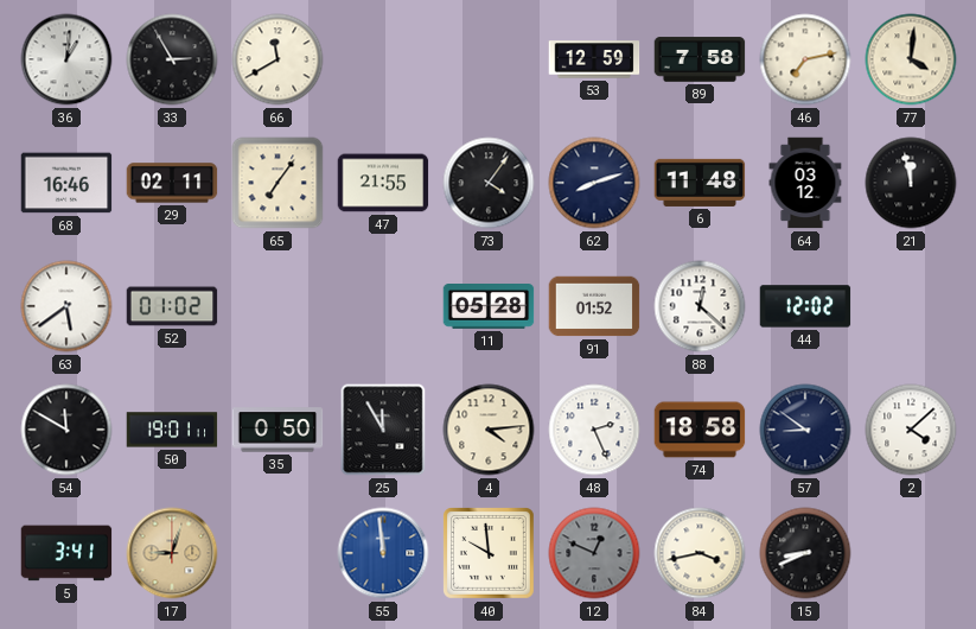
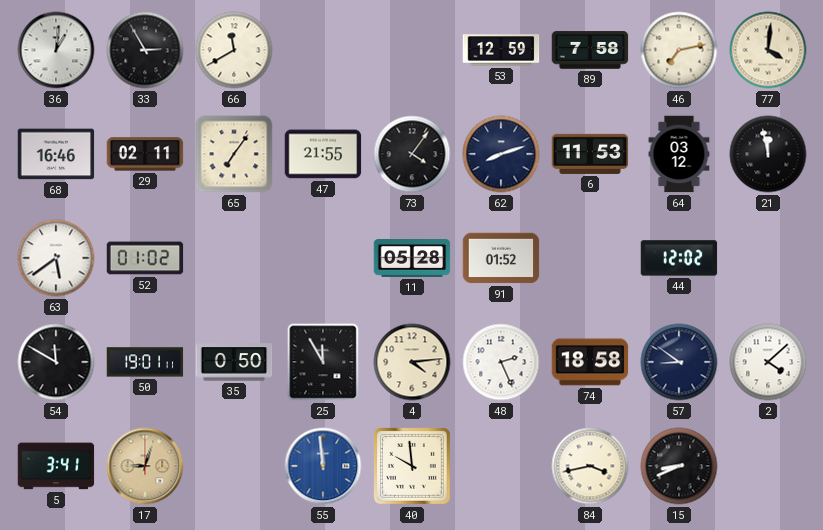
6: 11:48 -> 11:53 (590, 154)
88: 12:22 -> none (700, 306)
12: 12:49 -> none (594, 553)
